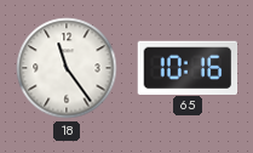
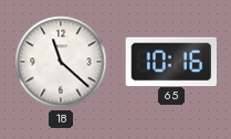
18: 11:24 -> 11:22 (61, 62)
